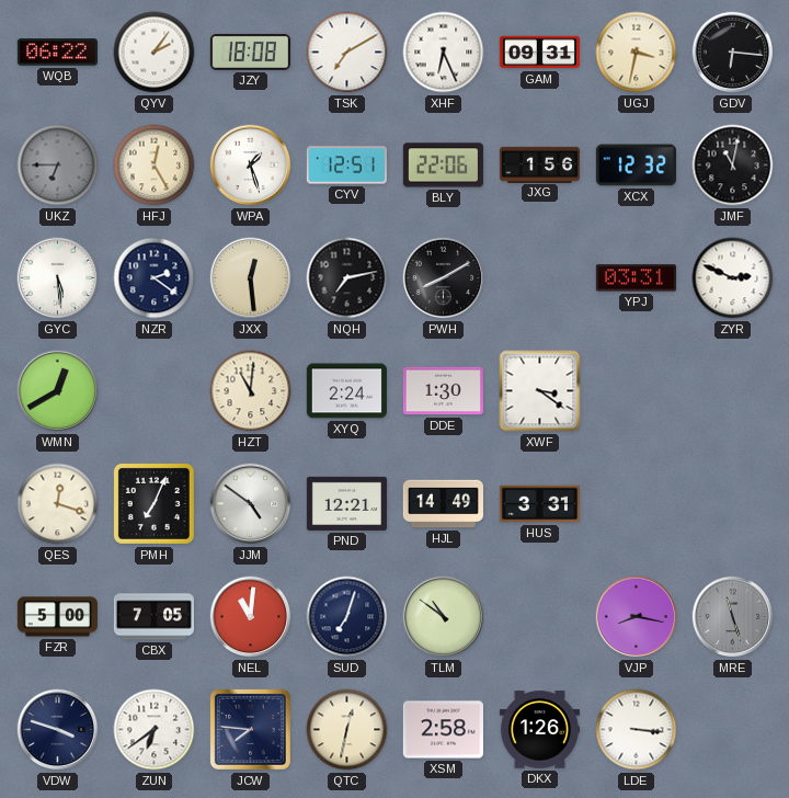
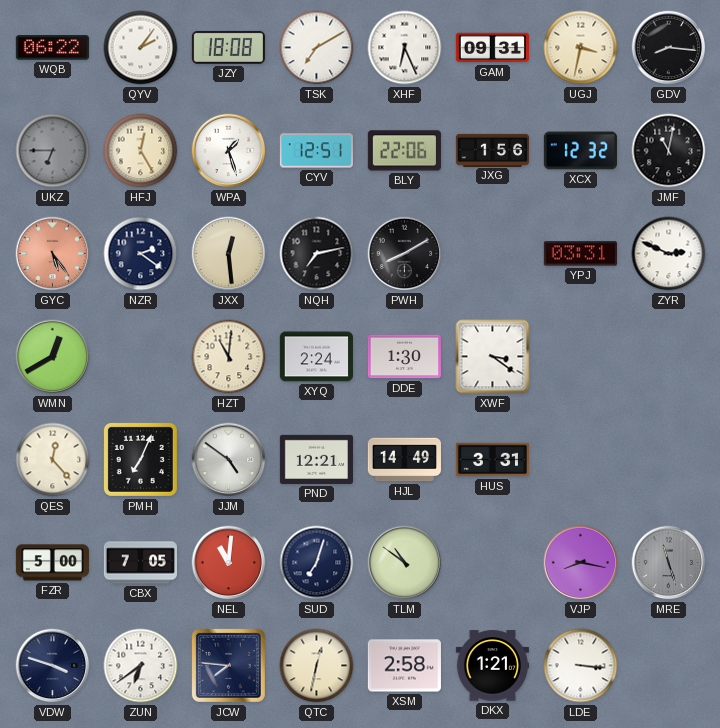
GDV: 6:16 -> 8:16 (669, 48)
GYC: 5:29 -> 5:24 (53, 254)
GYC dial: white -> salmon (53, 254)
QES: 12:18 -> 12:23 (53, 460)
DKX: 1:26 -> 1:21 (492, 666)
